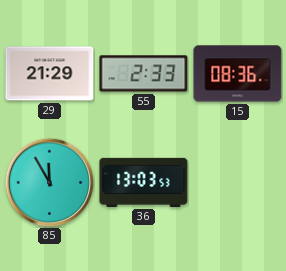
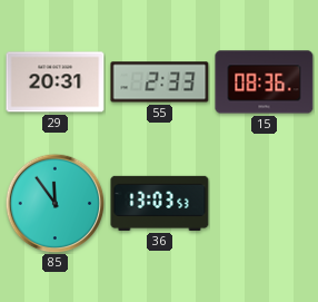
29: 21:29 -> 20:31 (56, 82)
85: 11:55 -> 11:54 (54, 203)
